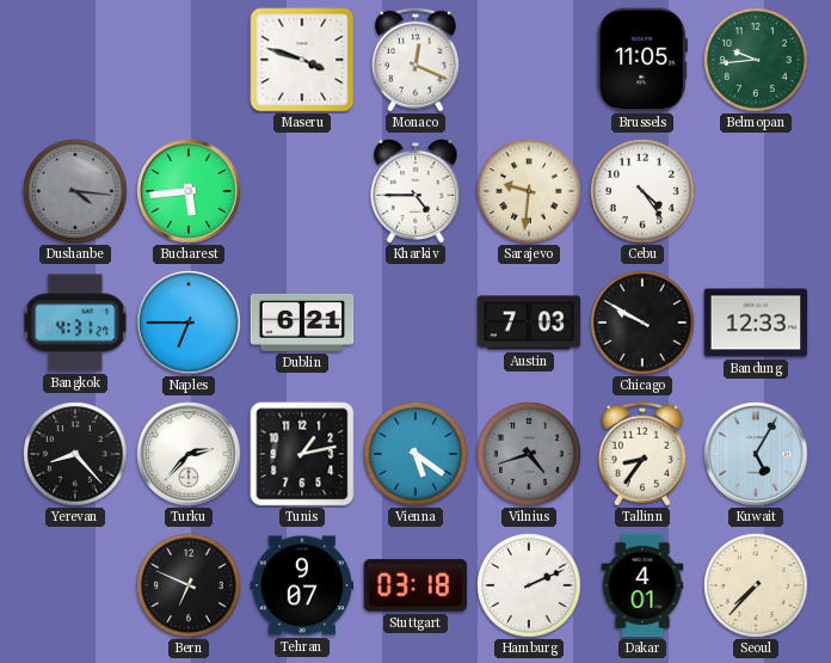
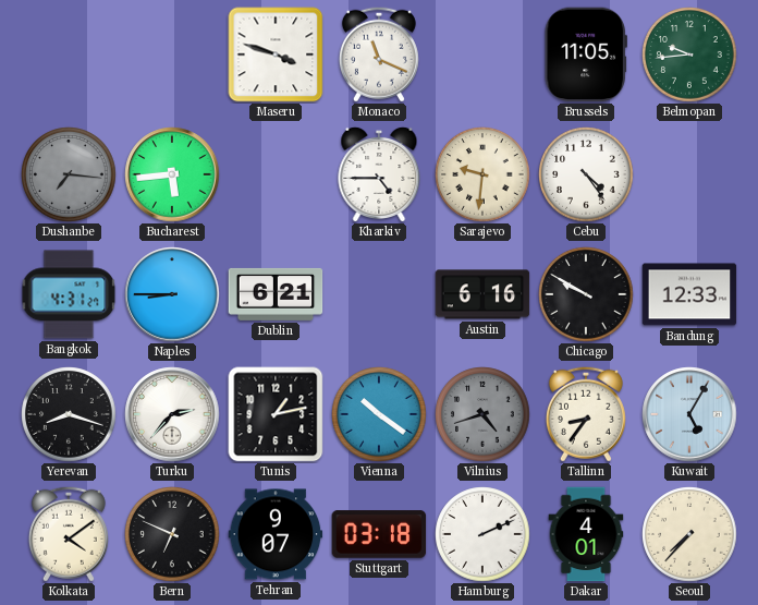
Monaco: 12:19 -> 11:19 (379, 55)
Dushanbe: 4:16 -> 7:16 (69, 174)
Naples: 6:45 -> 8:45 (172, 294)
Austin: 7:03 -> 6:16 (482, 294)
Yerevan: 8:23 -> 8:18 (69, 414)
Vienna: 5:21 -> 10:21 (379, 414)
Kolkata: none -> 4:09 (69, 534)
